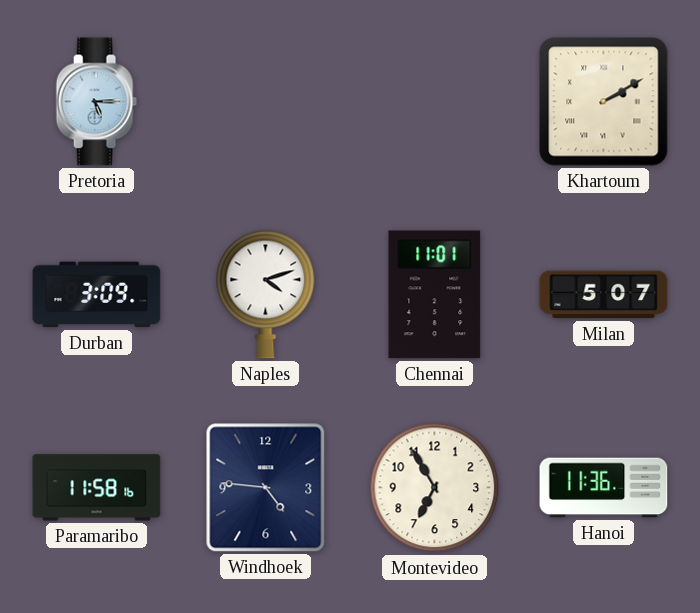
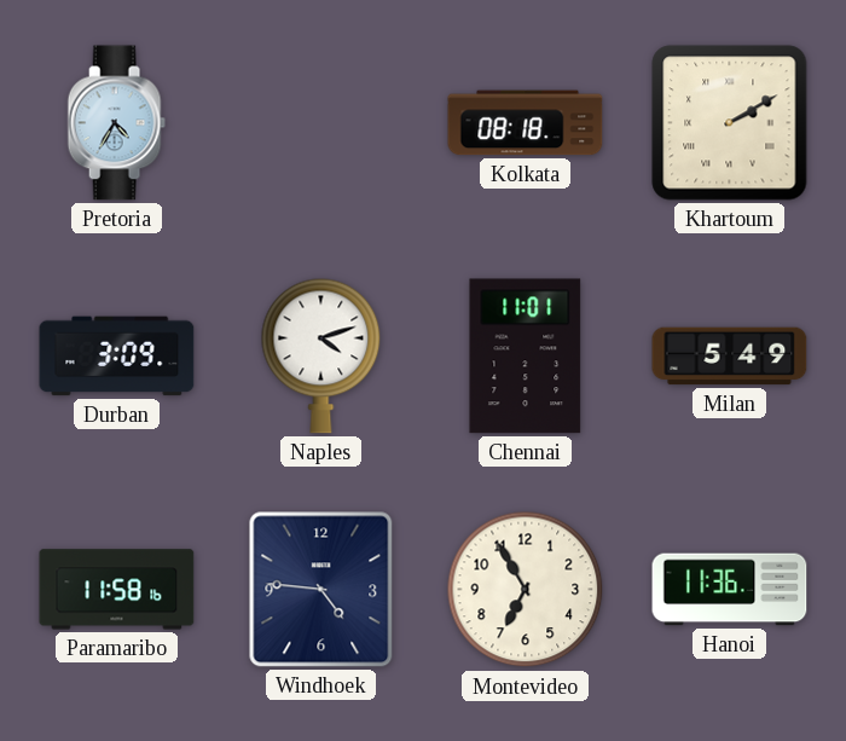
Pretoria: 5:15 -> 4:35 (116, 123)
Kolkata: none -> 08:18 (526, 123)
Milan: 5:07 -> 5:49 (730, 357)
